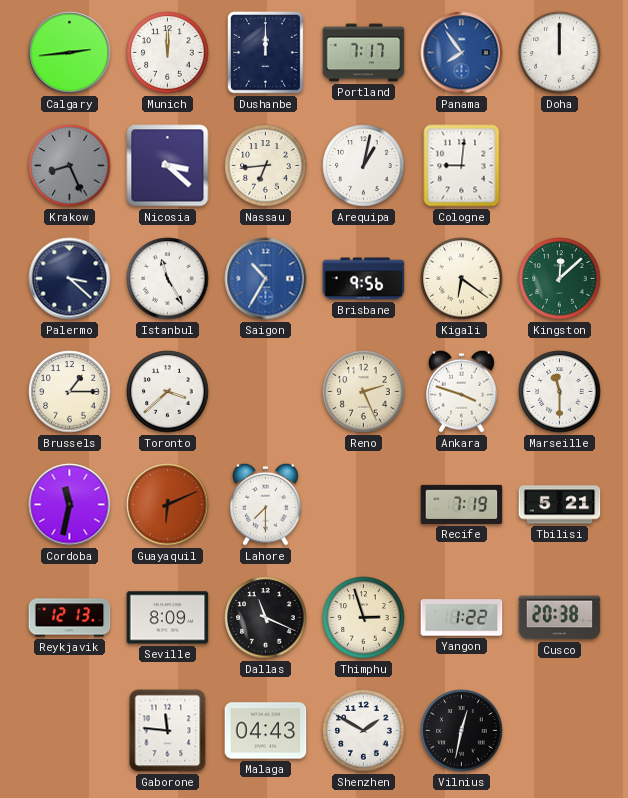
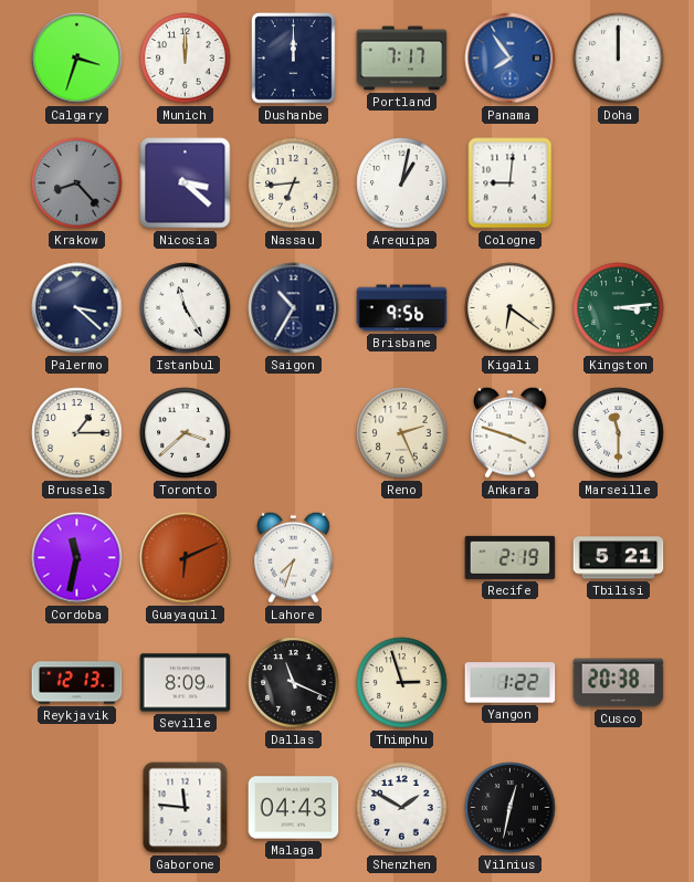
Calgary: 2:44 -> 3:33 (77, 59)
Krakow: 8:26 -> 8:23 (77, 183)
Saigon dial: blue -> navy (294, 308)
Kingston: 12:08 -> 3:14 (619, 308)
Lahore: 7:30 -> 7:33 (294, 557)
Recife: 7:19 -> 2:19 (511, 557)
